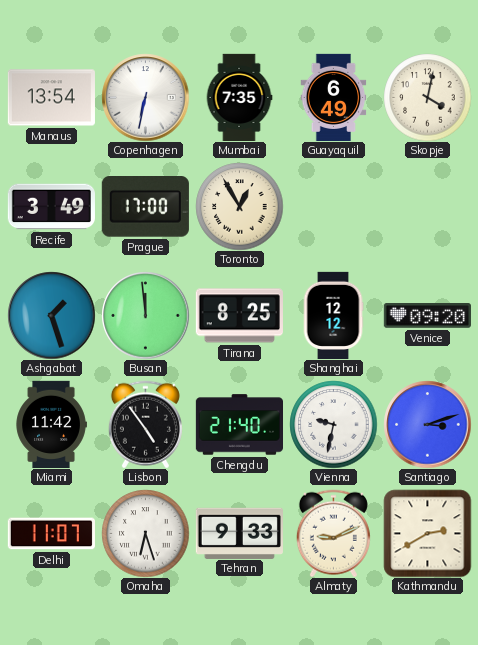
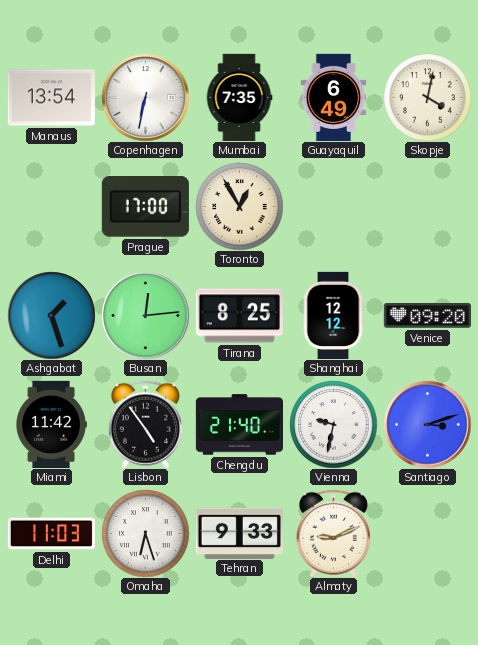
Recife: 3:49 -> none (51, 207)
Busan: 11:59 -> 12:14 (145, 315)
Delhi: 11:07 -> 11:03 (51, 534)
Kathmandu: 2:40 -> none (427, 533)
